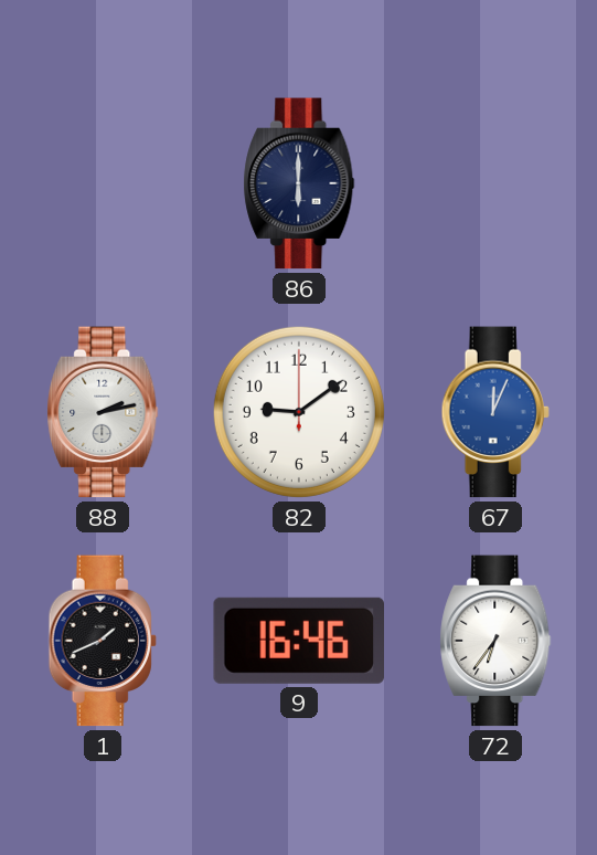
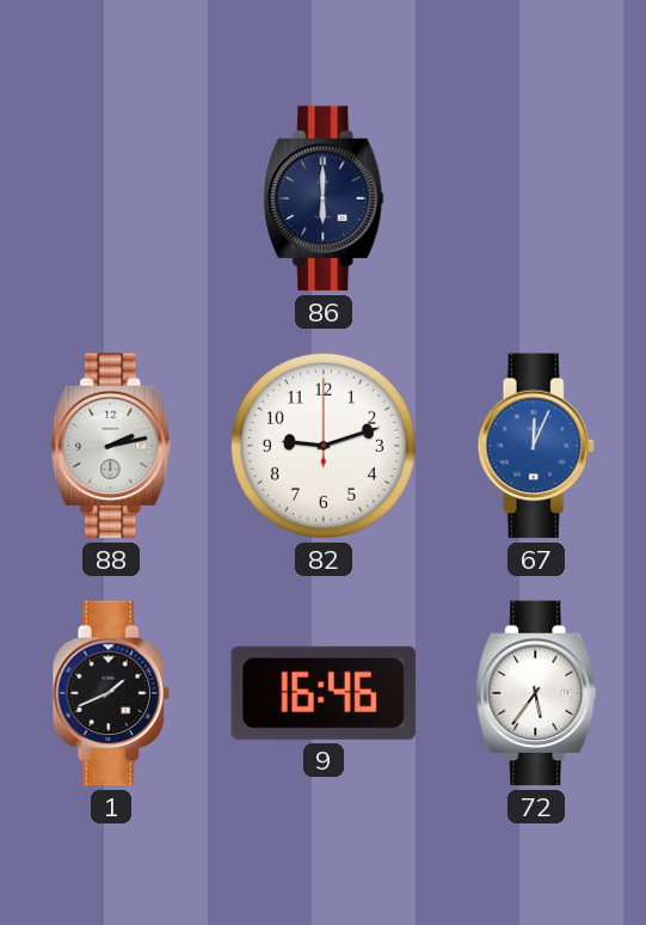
82: 9:09 -> 9:12 (324, 446)
72: 6:36 -> 5:36 (536, 693)
